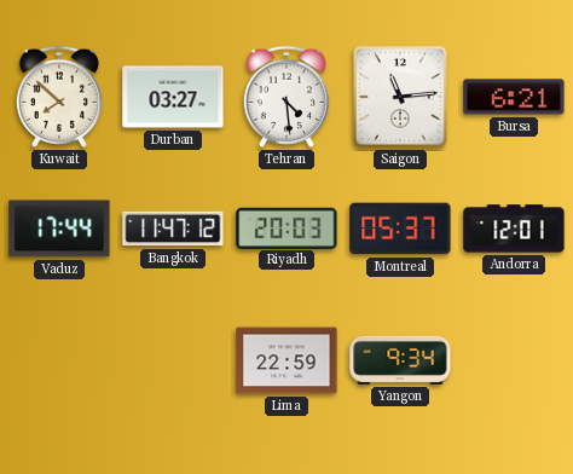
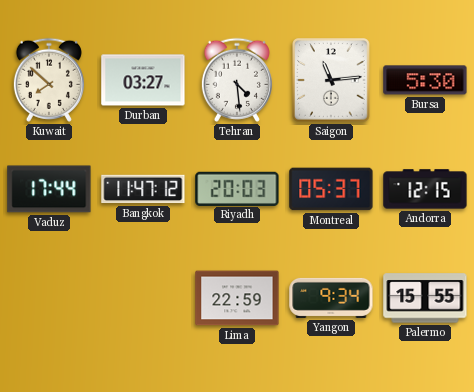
Bursa: 6:21 -> 5:30 (425, 80)
Andorra: 12:01 -> 12:15 (425, 189)
Palermo: none -> 15:55 (425, 298)
